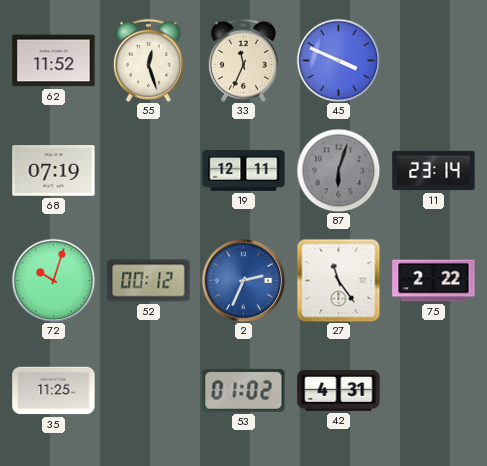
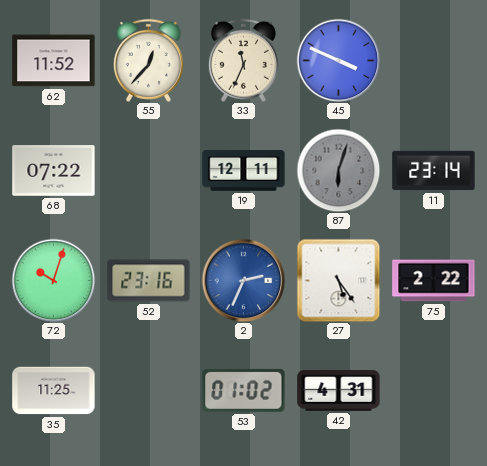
55: 12:27 -> 12:37 (148, 60)
68: 07:19 -> 07:22 (54, 171)
52: 00:12 -> 23:16 (149, 281)
27: 11:24 -> 5:24 (338, 280)
